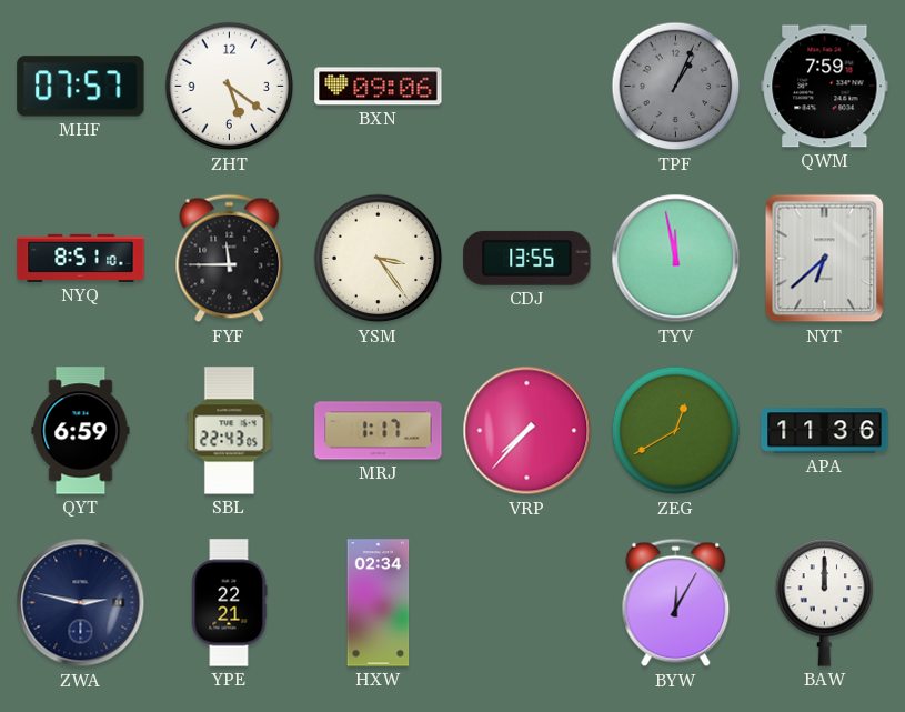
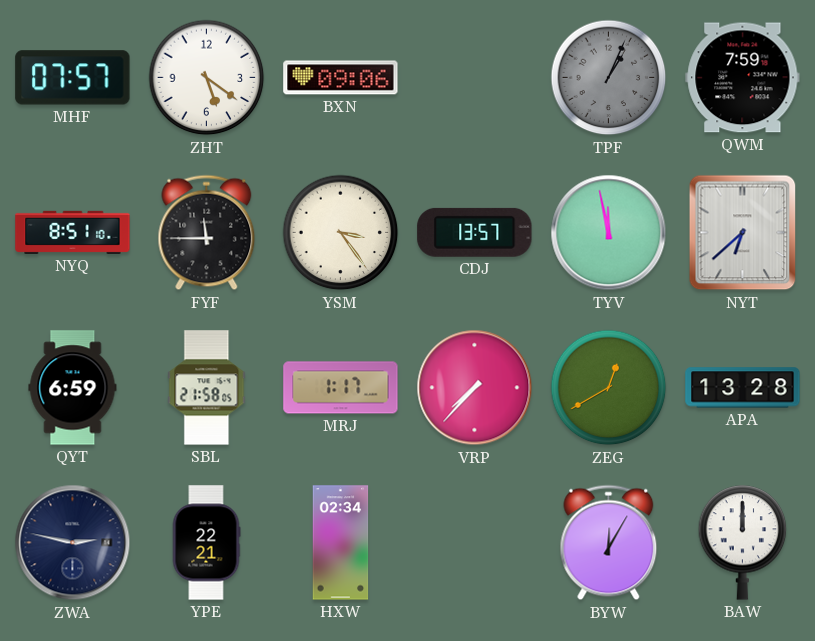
CDJ: 13:55 -> 13:57 (475, 232)
SBL: 22:43 -> 21:58 (207, 388)
APA: 11:36 -> 13:28 (743, 388)
